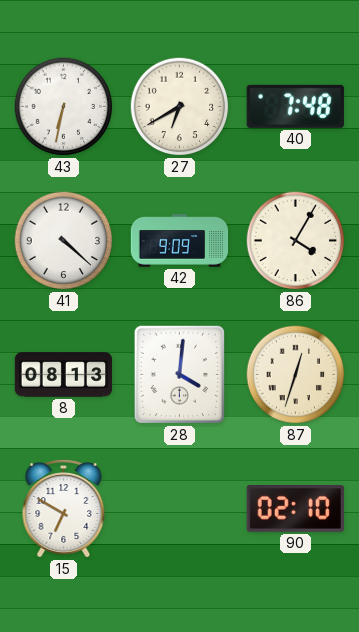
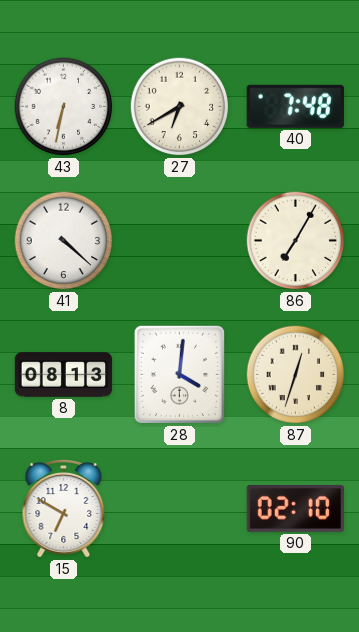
42: 9:09 -> none (180, 241)
86: 4:05 -> 7:05 (296, 241)
